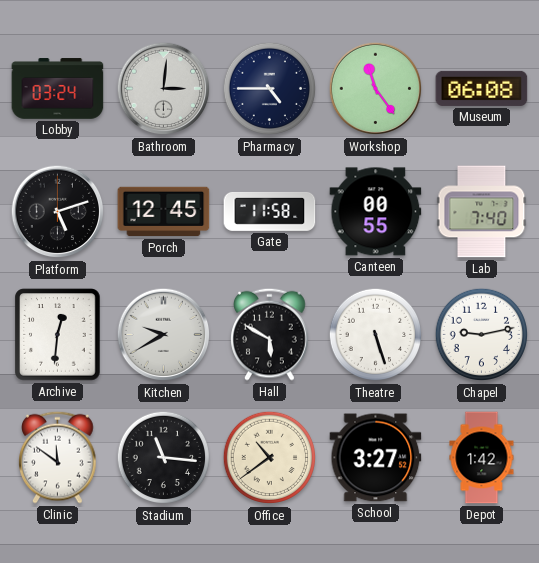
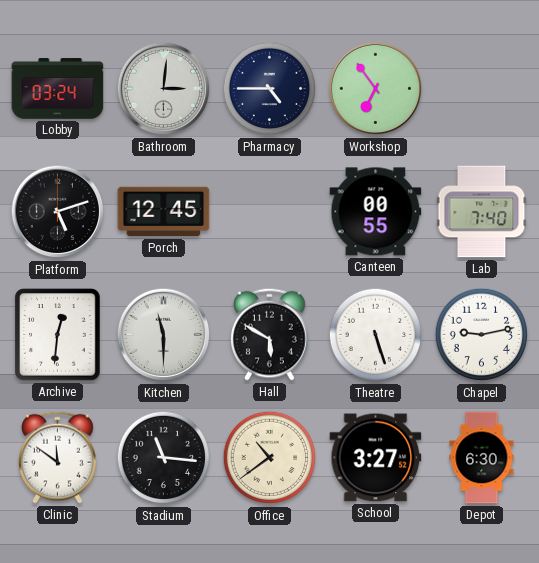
Workshop: 11:24 -> 6:54 (376, 89)
Museum: 06:08 -> none (482, 88)
Gate: 11:58 -> none (270, 211)
Kitchen: 9:40 -> 11:30 (164, 335)
Depot: 1:42 -> 6:30 (482, 458)
